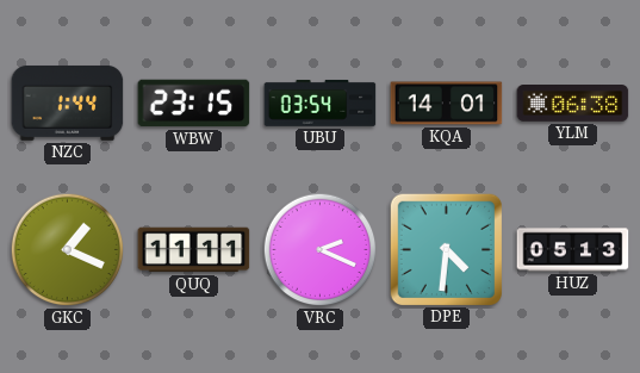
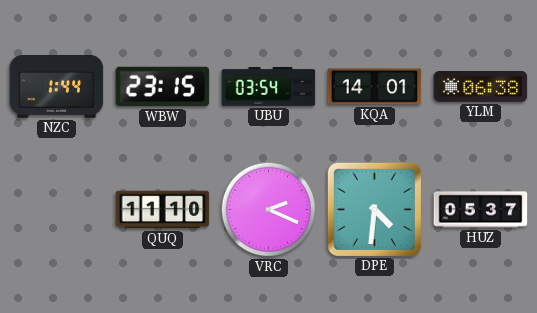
GKC: 1:19 -> none (68, 250)
QUQ: 11:11 -> 11:10 (163, 210)
HUZ: 05:13 -> 05:37 (481, 210)
